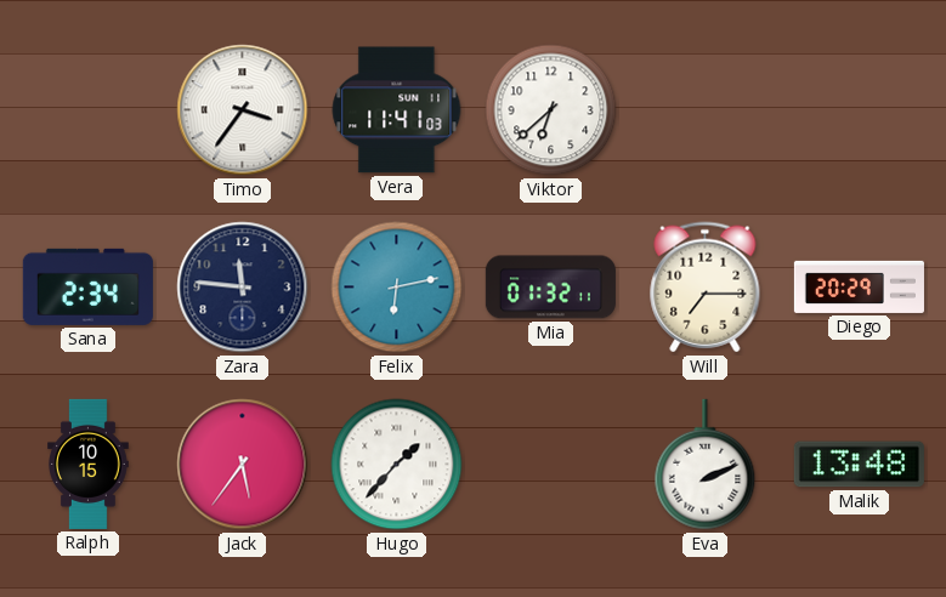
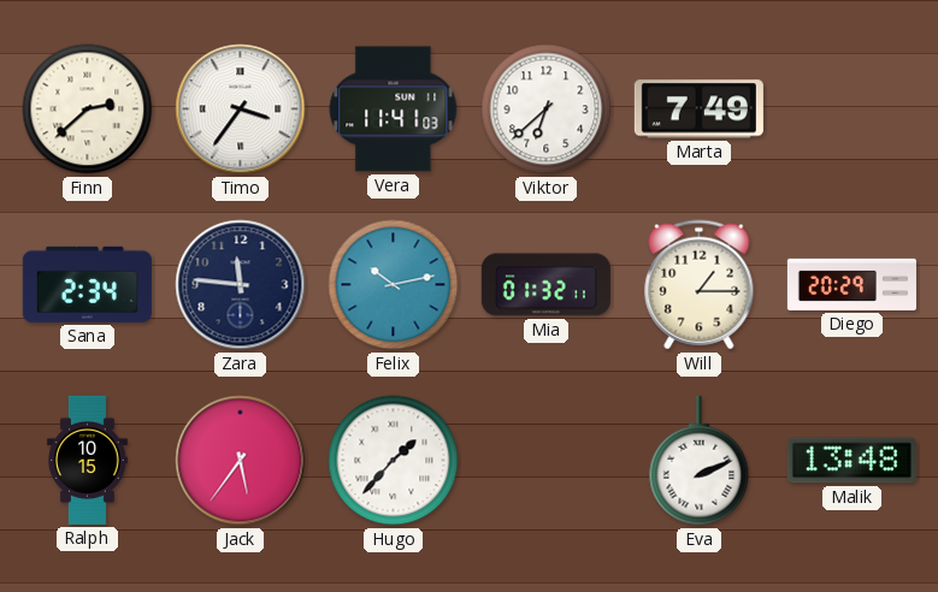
Finn: none -> 2:38 (88, 109)
Marta: none -> 7:49 (698, 109)
Felix: 6:13 -> 10:13 (394, 285)
Will: 7:15 -> 1:15 (700, 285)
